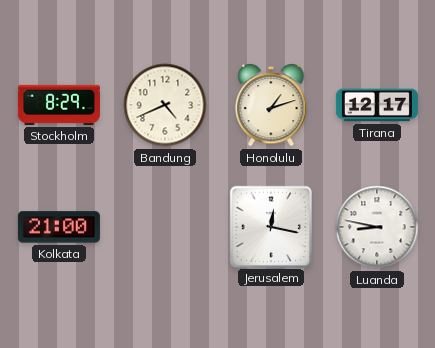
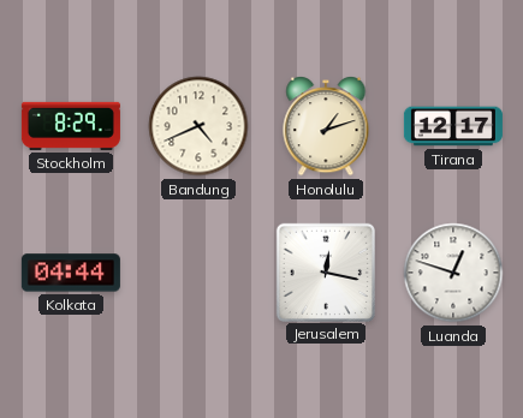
Kolkata: 21:00 -> 04:44 (71, 273)
Luanda: 8:47 -> 12:48 (453, 273)
